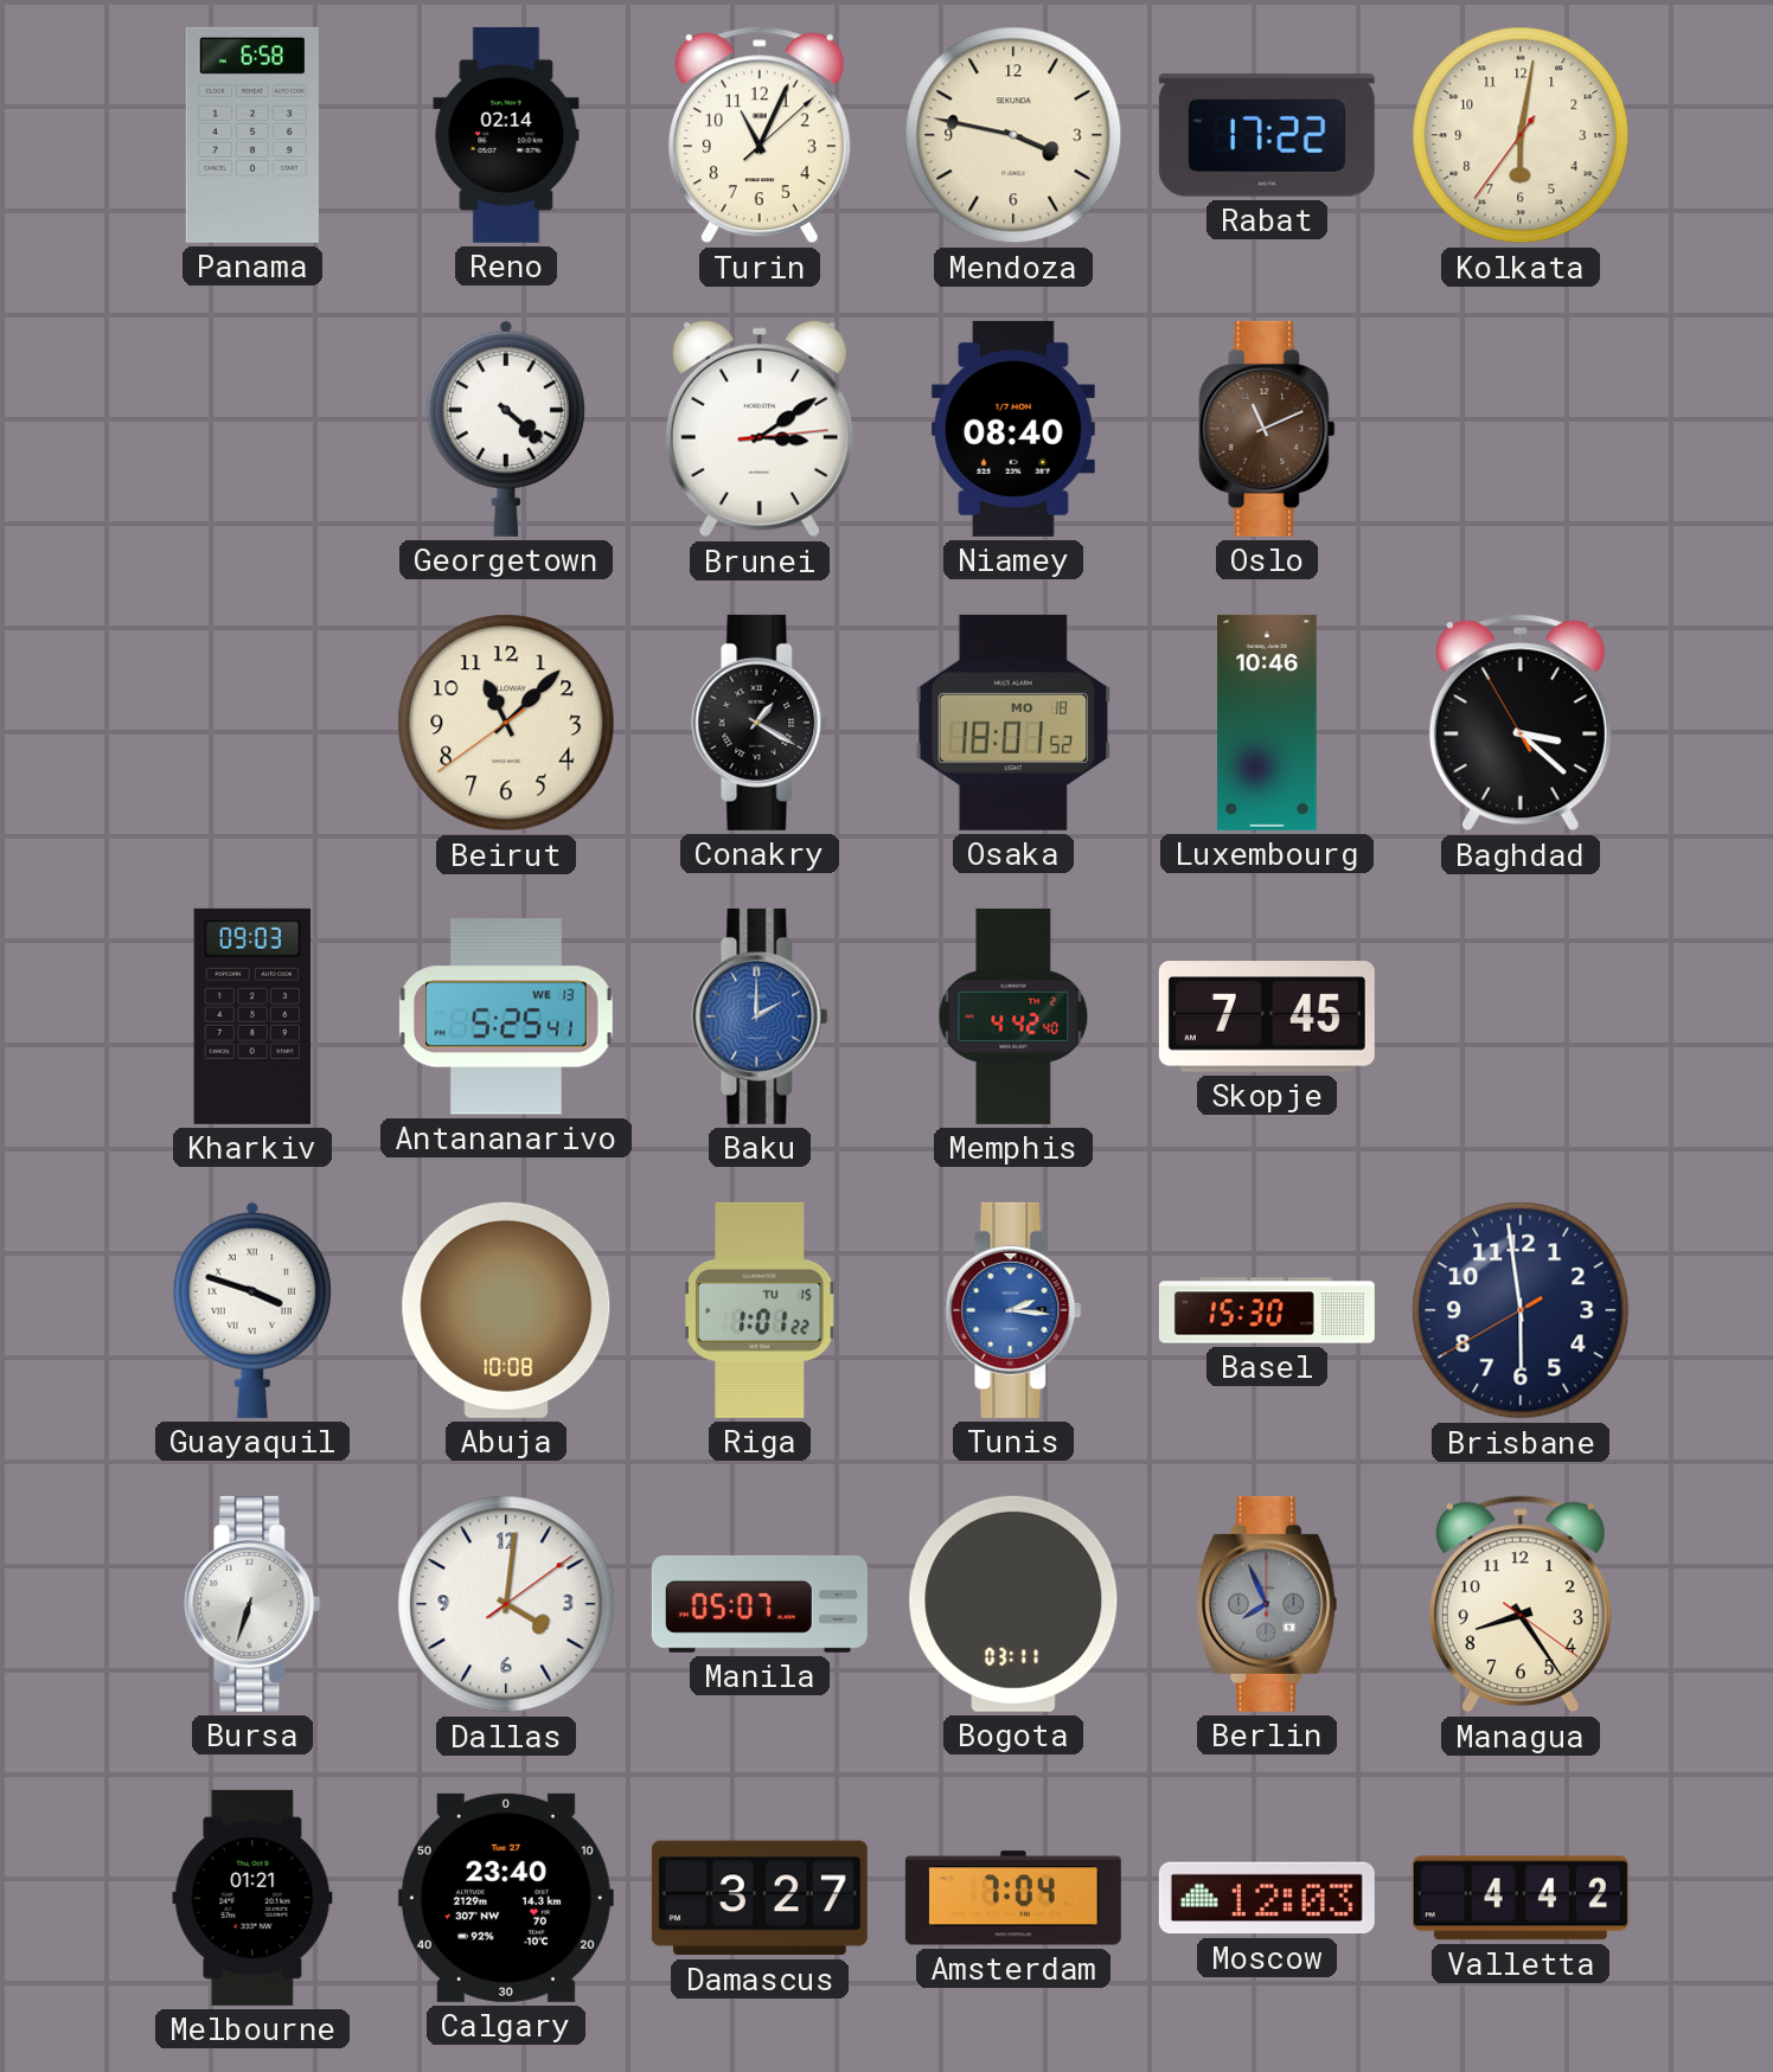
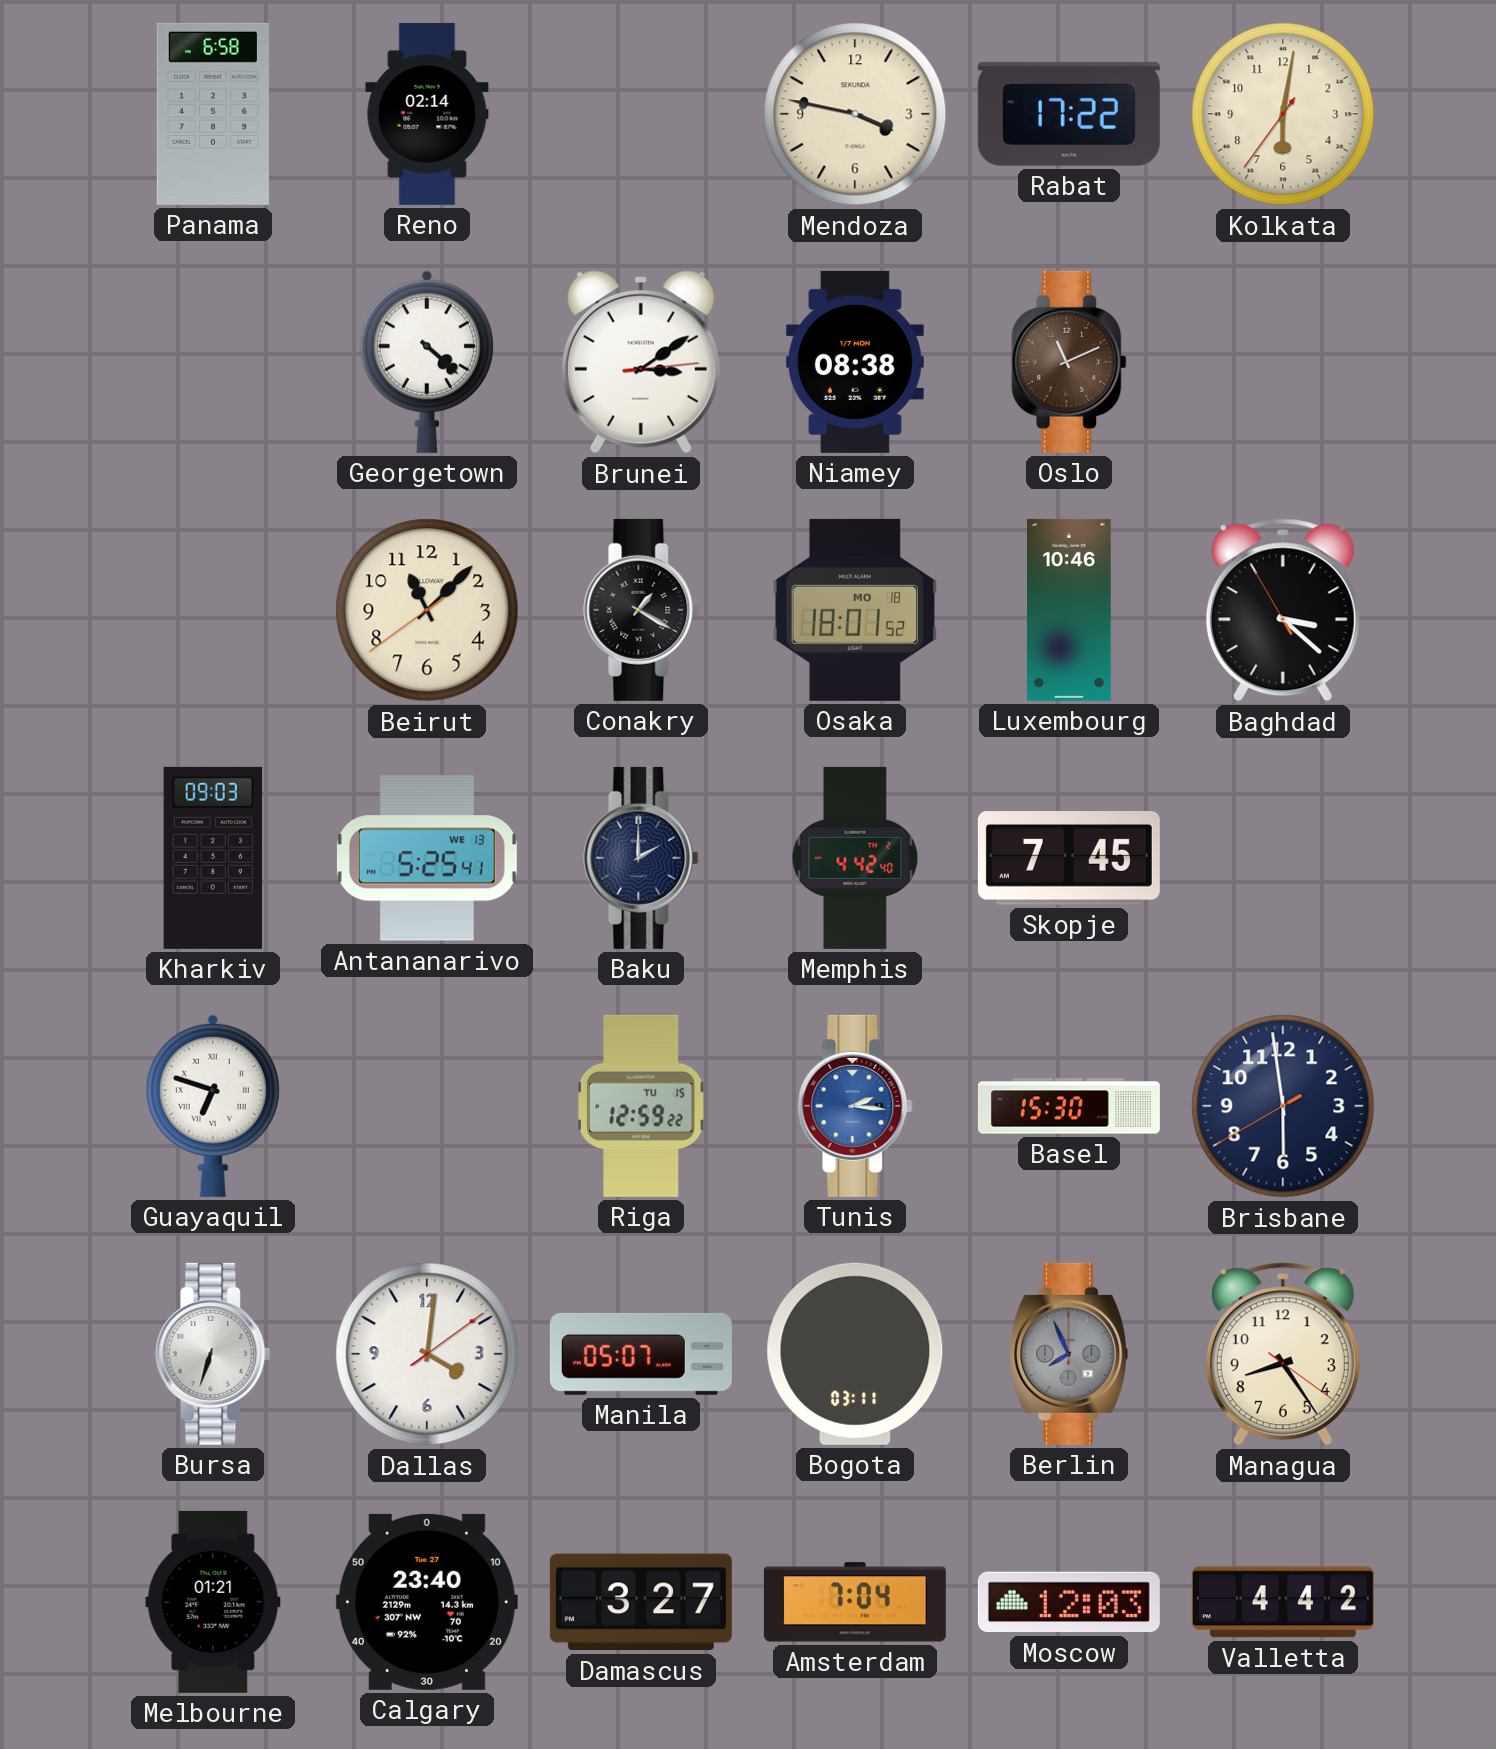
Turin: 11:04 -> none (760, 135)
Niamey: 08:40 -> 08:38 (855, 362)
Baku dial: blue -> navy (641, 858)
Guayaquil: 3:48 -> 6:48 (213, 1106)
Abuja: 10:08 -> none (506, 1310)
Riga: 1:01 -> 12:59 (641, 1106)
